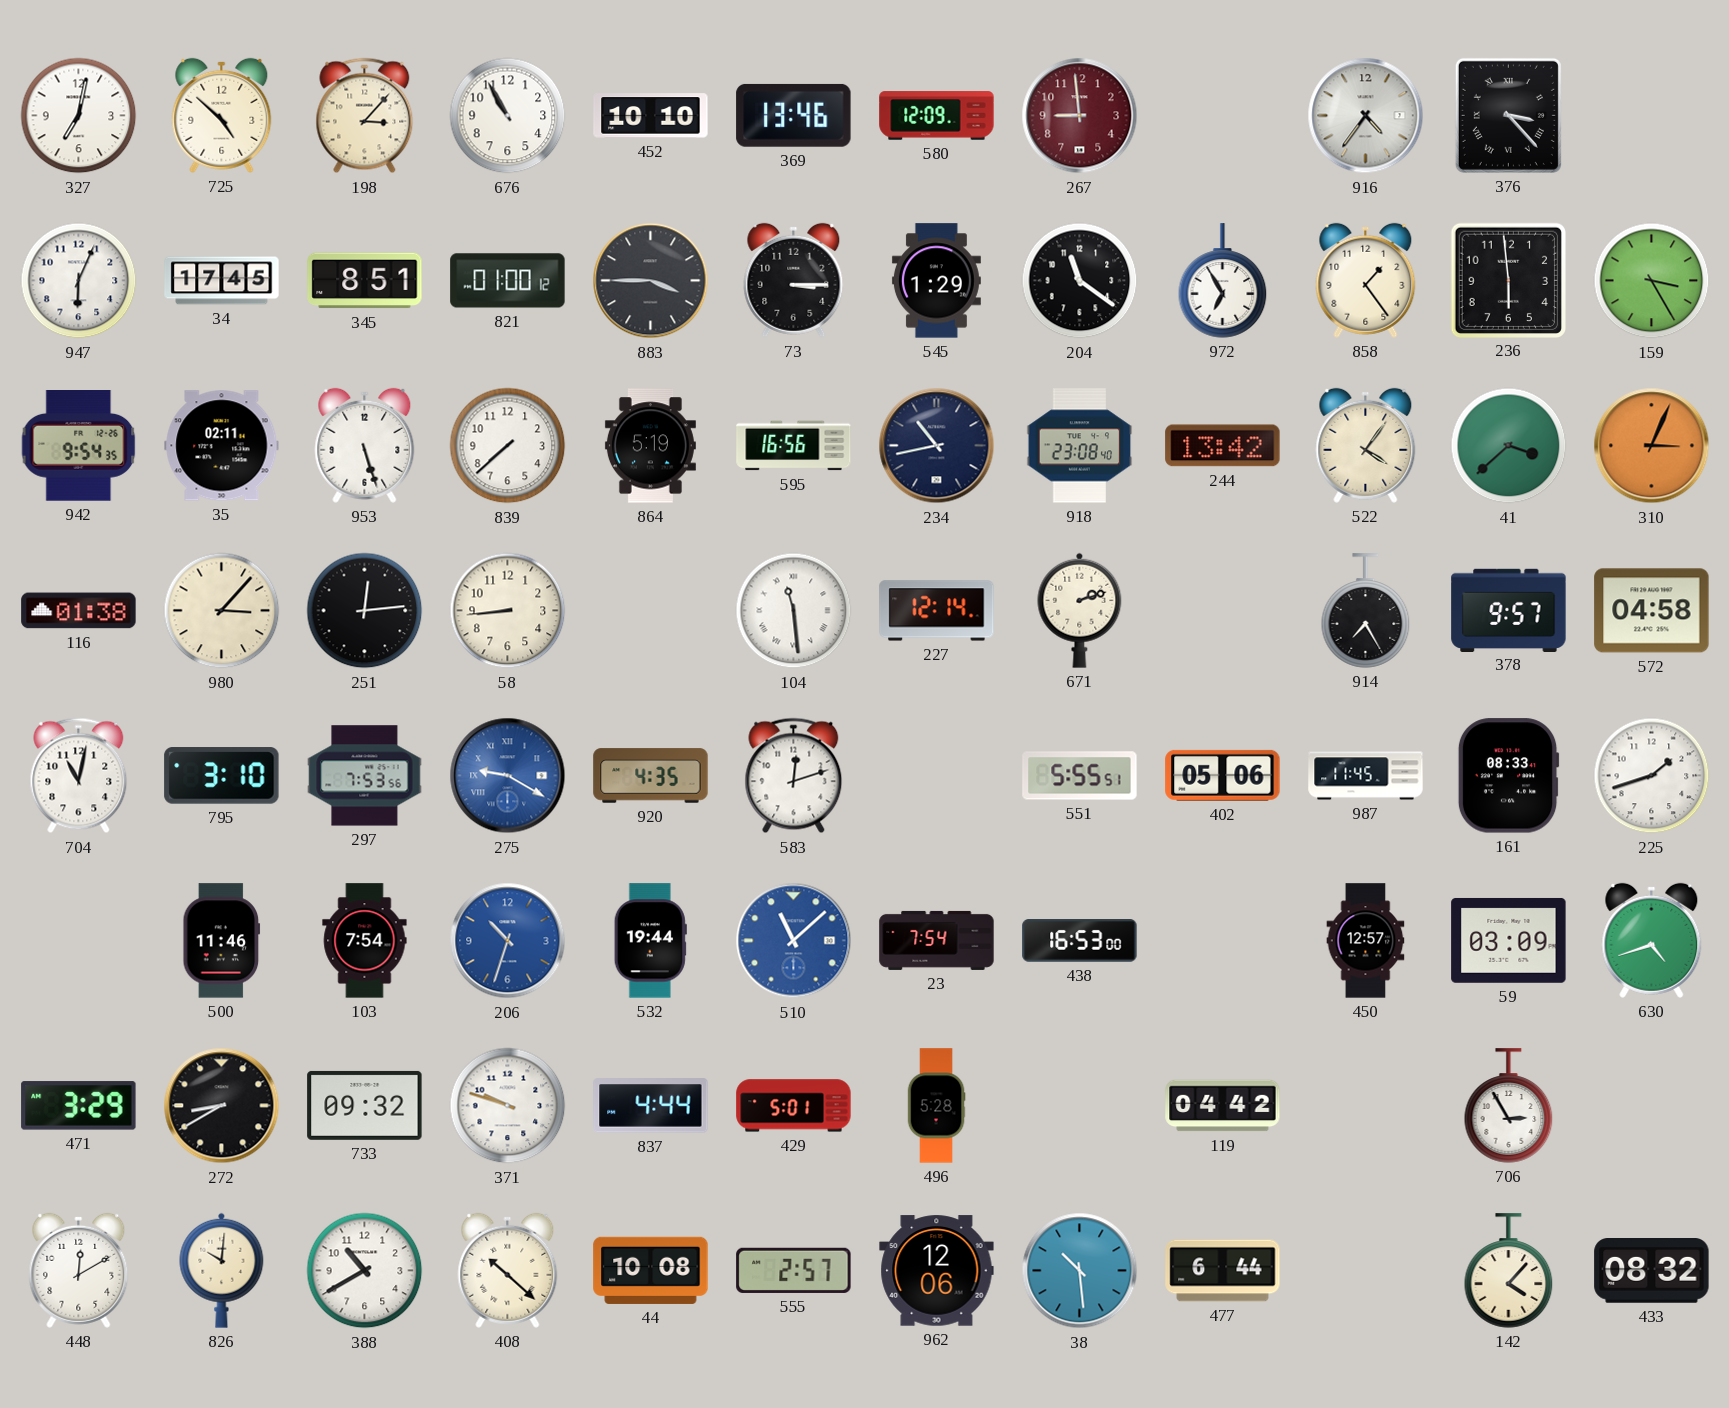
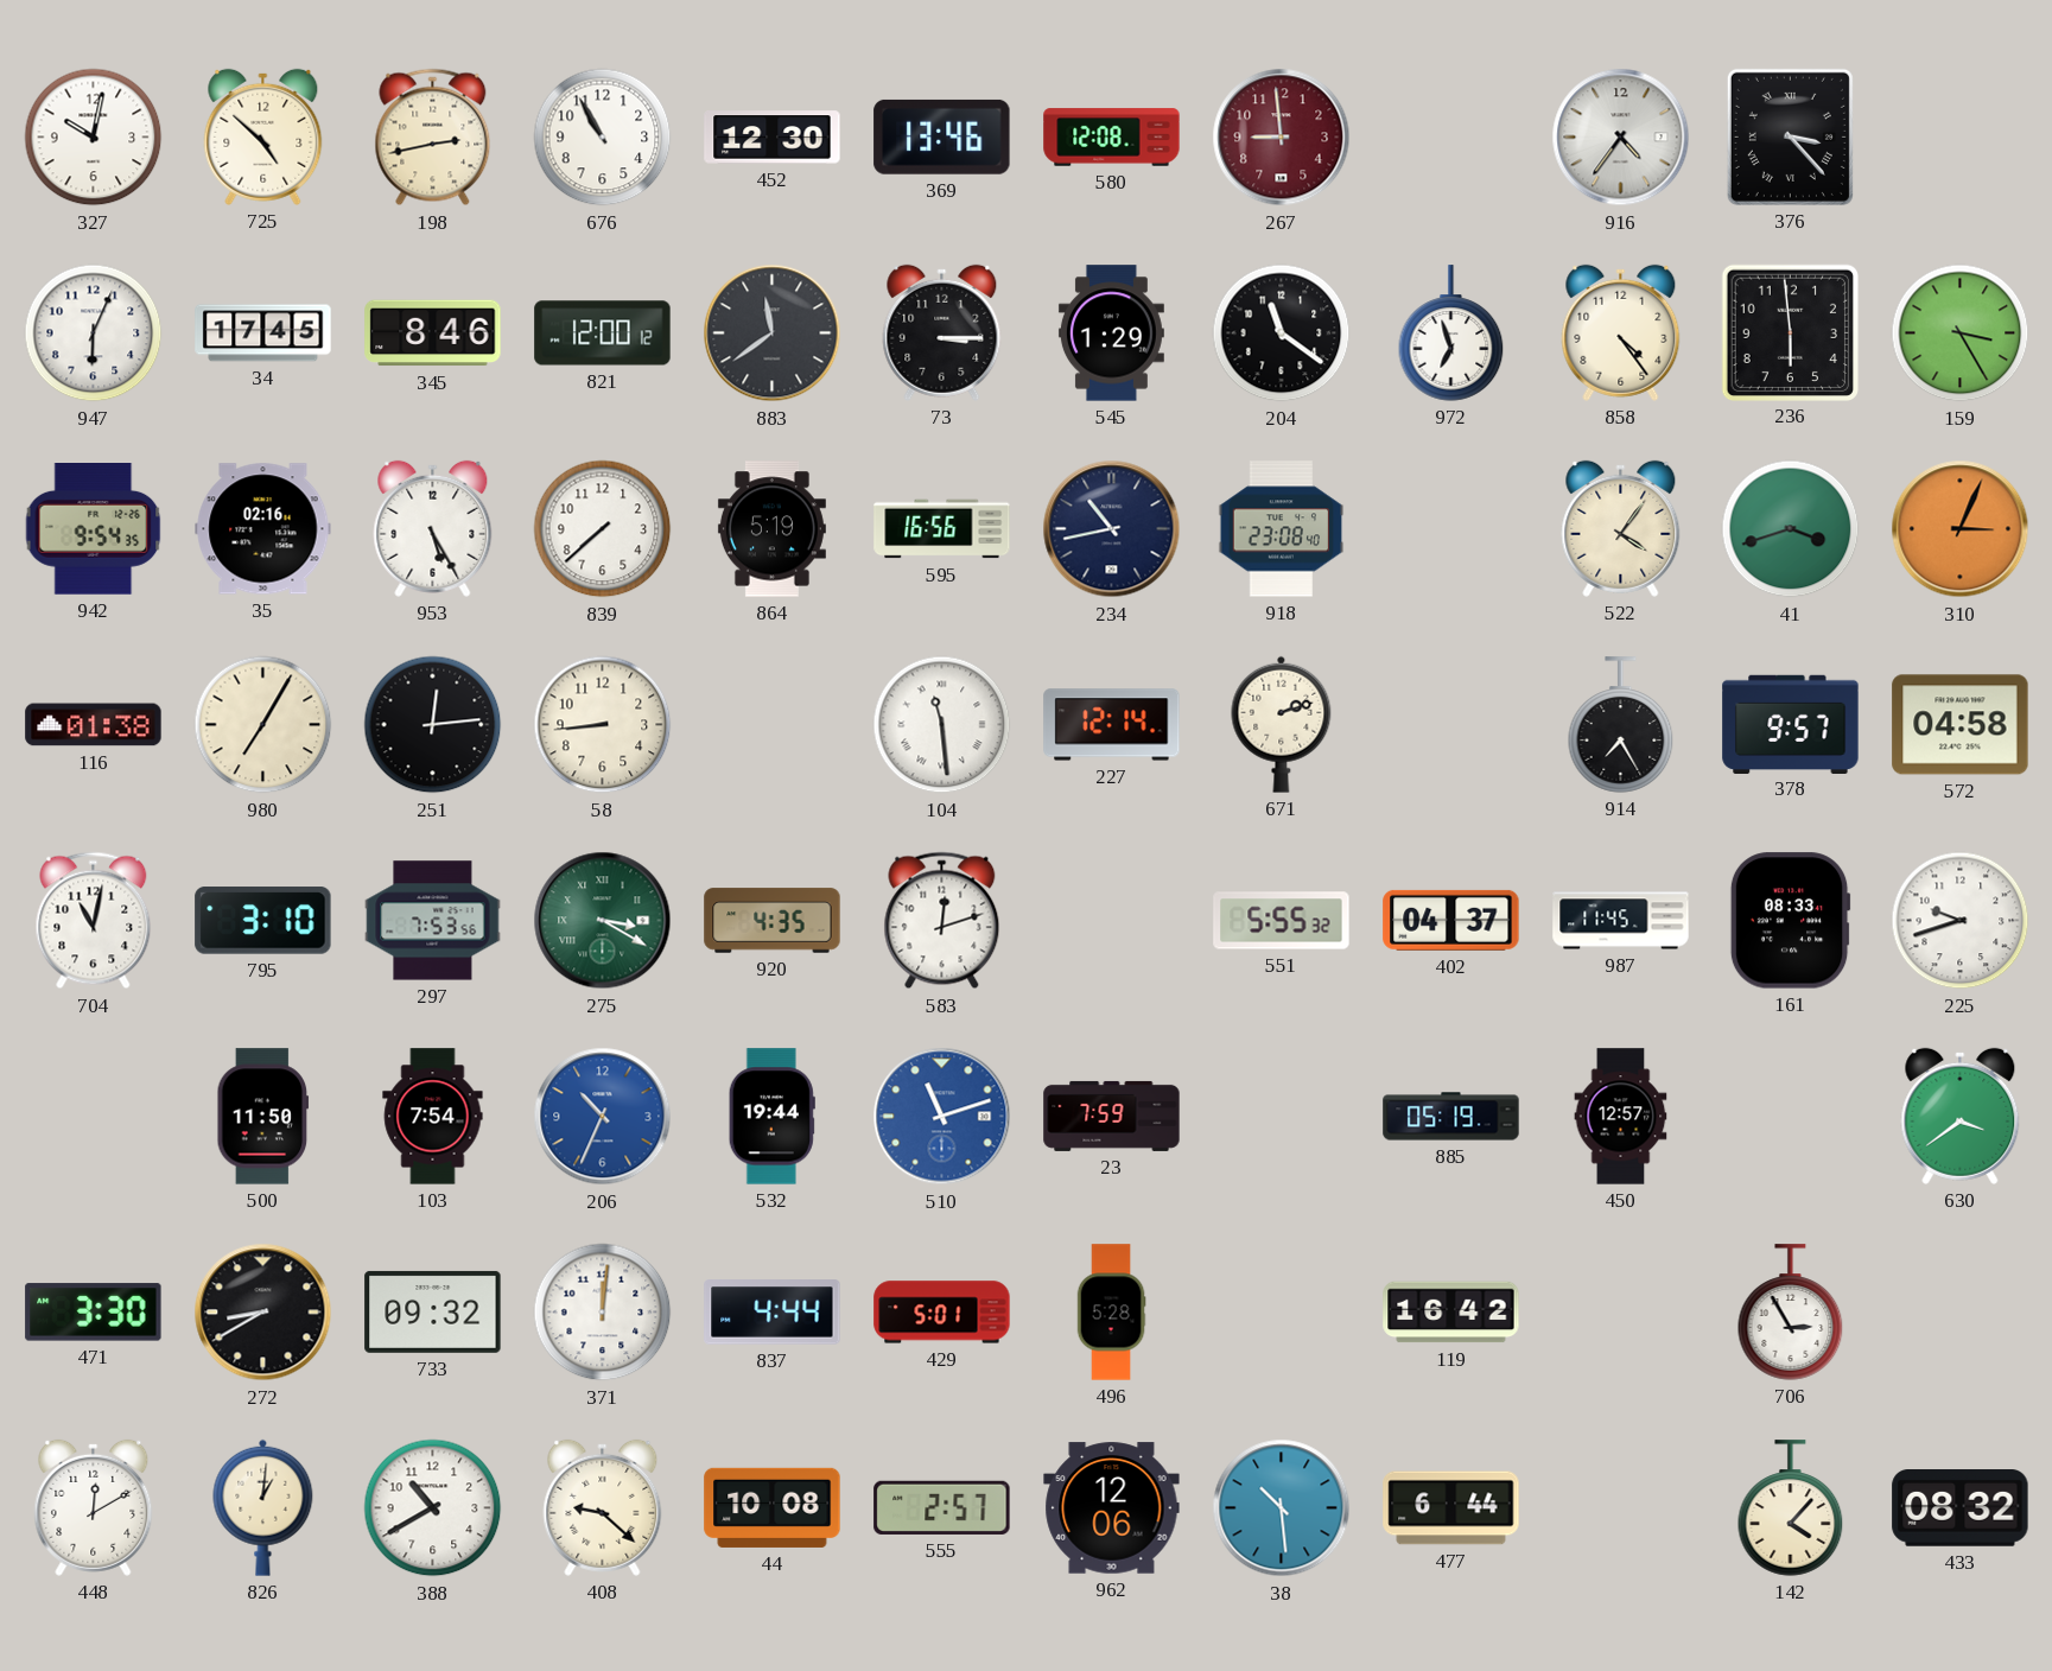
327: 7:02 -> 10:02 (94, 138)
198: 3:07 -> 2:43 (433, 138)
452: 10:10 -> 12:30 (773, 138)
580: 12:09 -> 12:08 (1112, 138)
345: 8:51 -> 8:46 (433, 333)
821: 01:00 -> 12:00 (603, 333)
883: 3:45 -> 11:39 (773, 333)
972: 6:55 -> 6:57 (1451, 333)
858: 1:24 -> 4:24 (1621, 332)
35: 02:11 -> 02:16 (263, 529)
953: 5:27 -> 5:25 (433, 528)
244: 13:42 -> none (1223, 446)
41: 3:38 -> 3:42 (1791, 529)
980: 3:07 -> 7:05 (263, 725)
275: 9:20 -> 3:20 (603, 921)
275 dial: blue -> green (603, 921)
551: 5:55:51 -> 5:55:32 (1282, 921)
402: 05:06 -> 04:37 (1451, 920)
225: 1:42 -> 9:42 (1961, 921)
500: 11:46 -> 11:50 (263, 1117)
206: 10:33 -> 10:34 (603, 1117)
510: 11:08 -> 11:12 (942, 1117)
23: 7:54 -> 7:59 (1112, 1116)
438: 16:53 -> none (1080, 941)
885: none -> 05:19 (1451, 1117)
59: 03:09 -> none (1509, 940)
630: 4:42 -> 3:39 (1961, 1116)
471: 3:29 -> 3:30 (94, 1313)
371: 9:48 -> 12:01 (603, 1313)
119: 04:42 -> 16:42 (1451, 1313)
826: 10:01 -> 1:01 (263, 1507)
408: 10:22 -> 9:22 (603, 1507)
